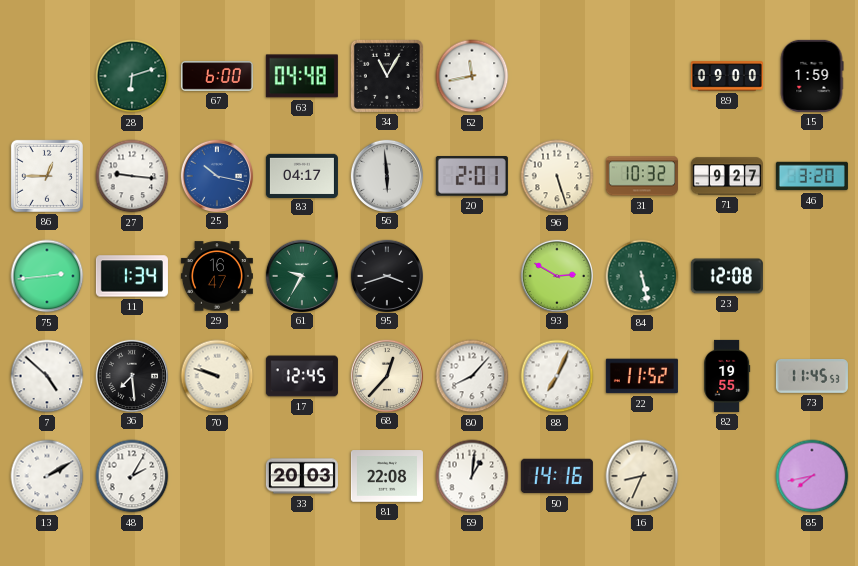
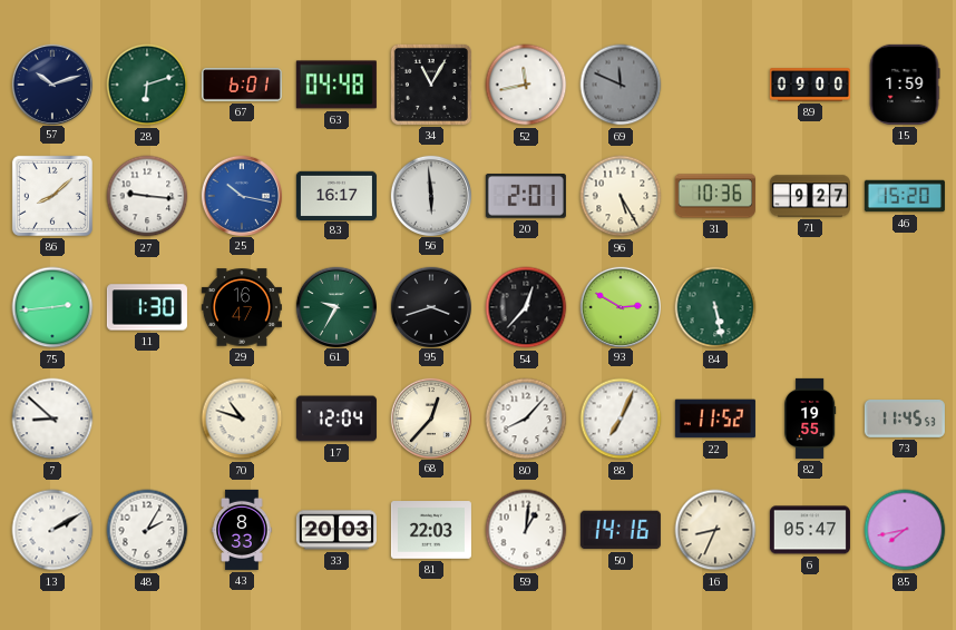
57: none -> 10:12 (51, 83)
67: 6:00 -> 6:01 (242, 86)
69: none -> 11:49 (621, 85)
86: 12:45 -> 8:08 (52, 196)
83: 04:17 -> 16:17 (336, 195)
96: 5:27 -> 5:25 (621, 196)
31: 10:32 -> 10:36 (715, 196)
46: 3:20 -> 15:20 (905, 196)
11: 1:34 -> 1:30 (147, 307)
54: none -> 12:37 (526, 307)
23: 12:08 -> none (727, 276)
7: 4:52 -> 8:52 (52, 419)
36: 7:29 -> none (131, 375)
70: 9:48 -> 10:48 (242, 419)
17: 12:45 -> 12:04 (336, 419)
43: none -> 8:33 (242, 530)
81: 22:08 -> 22:03 (431, 530)
6: none -> 05:47 (810, 530)
